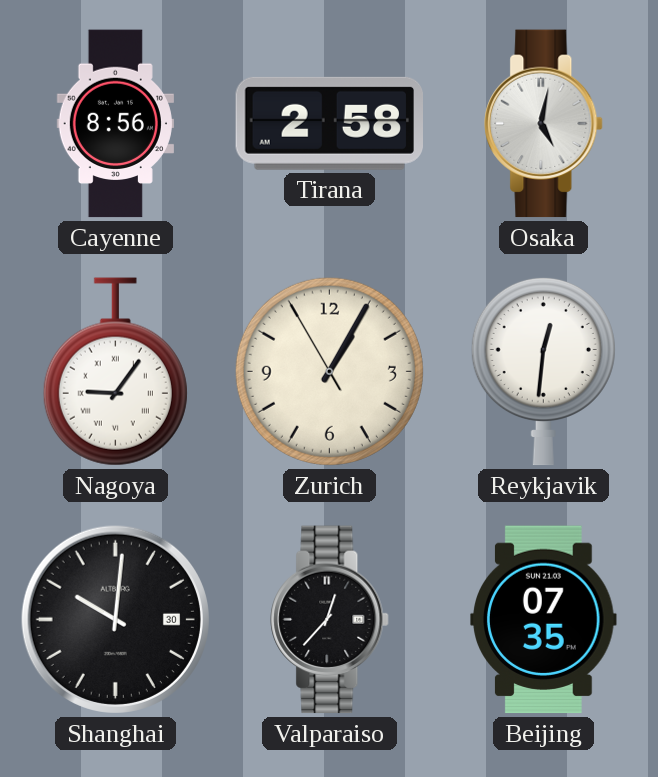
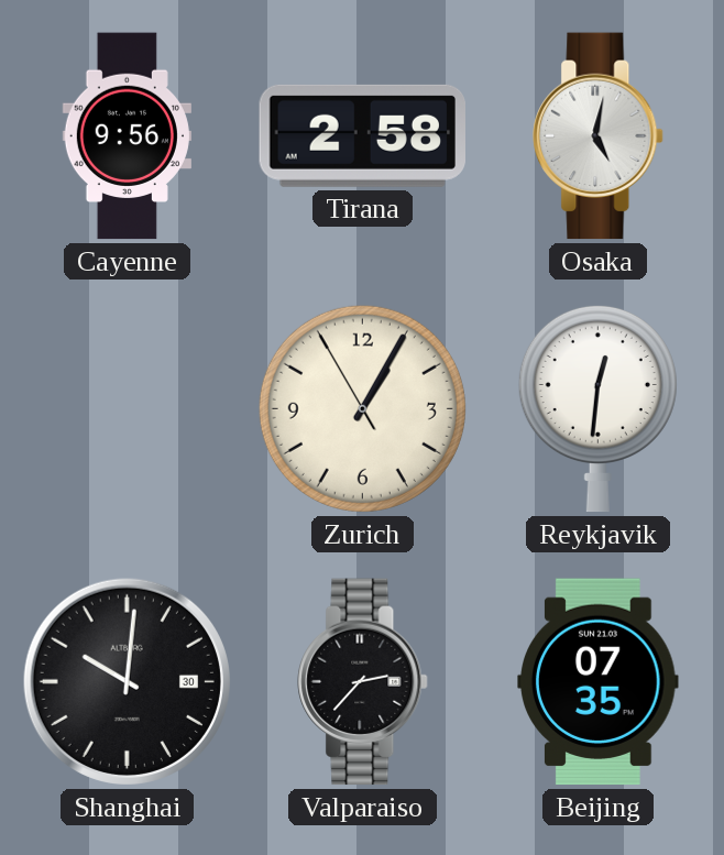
Cayenne: 8:56 -> 9:56 (127, 136)
Nagoya: 9:06 -> none (115, 372)
Valparaiso: 12:37 -> 2:37 (363, 682)
